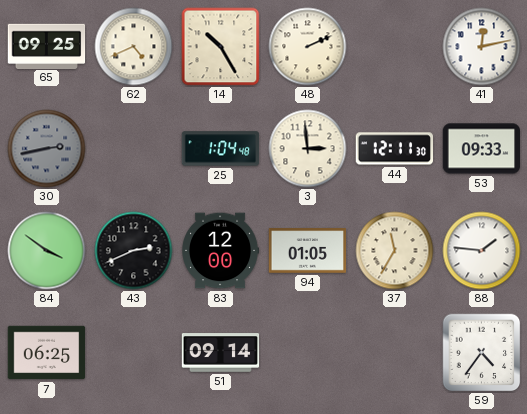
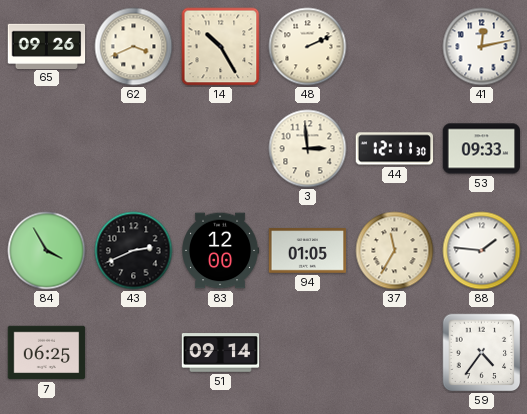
65: 09:25 -> 09:26 (47, 46)
62: 4:41 -> 3:41 (134, 47)
30: 2:43 -> none (47, 149)
25: 1:04 -> none (221, 149)
84: 3:51 -> 3:55 (47, 251)
